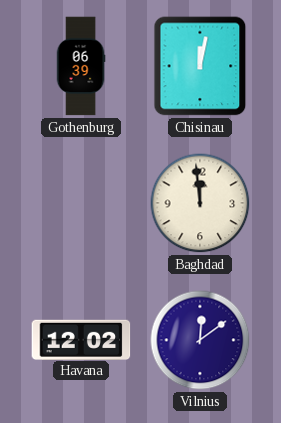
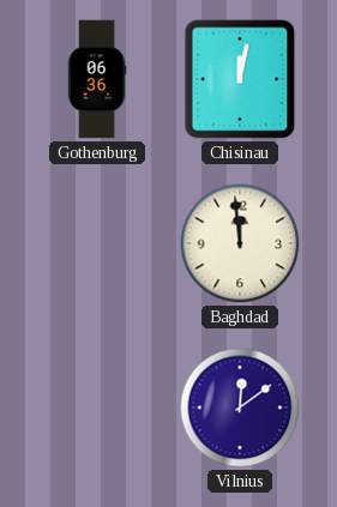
Gothenburg: 06:39 -> 06:36 (97, 79)
Havana: 12:02 -> none (81, 339)
